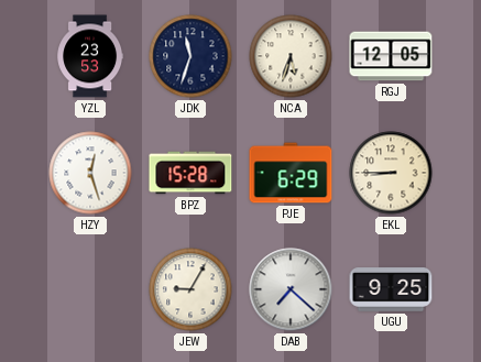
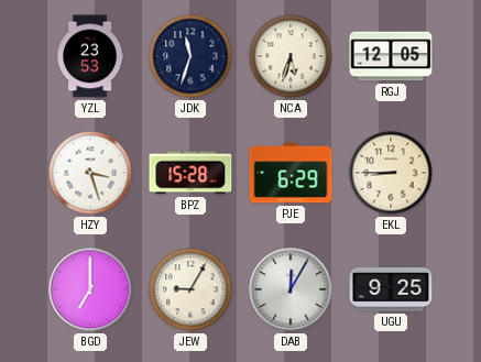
HZY: 12:27 -> 3:27 (90, 173)
BGD: none -> 7:00 (90, 289)
DAB: 7:22 -> 12:05 (291, 289)
